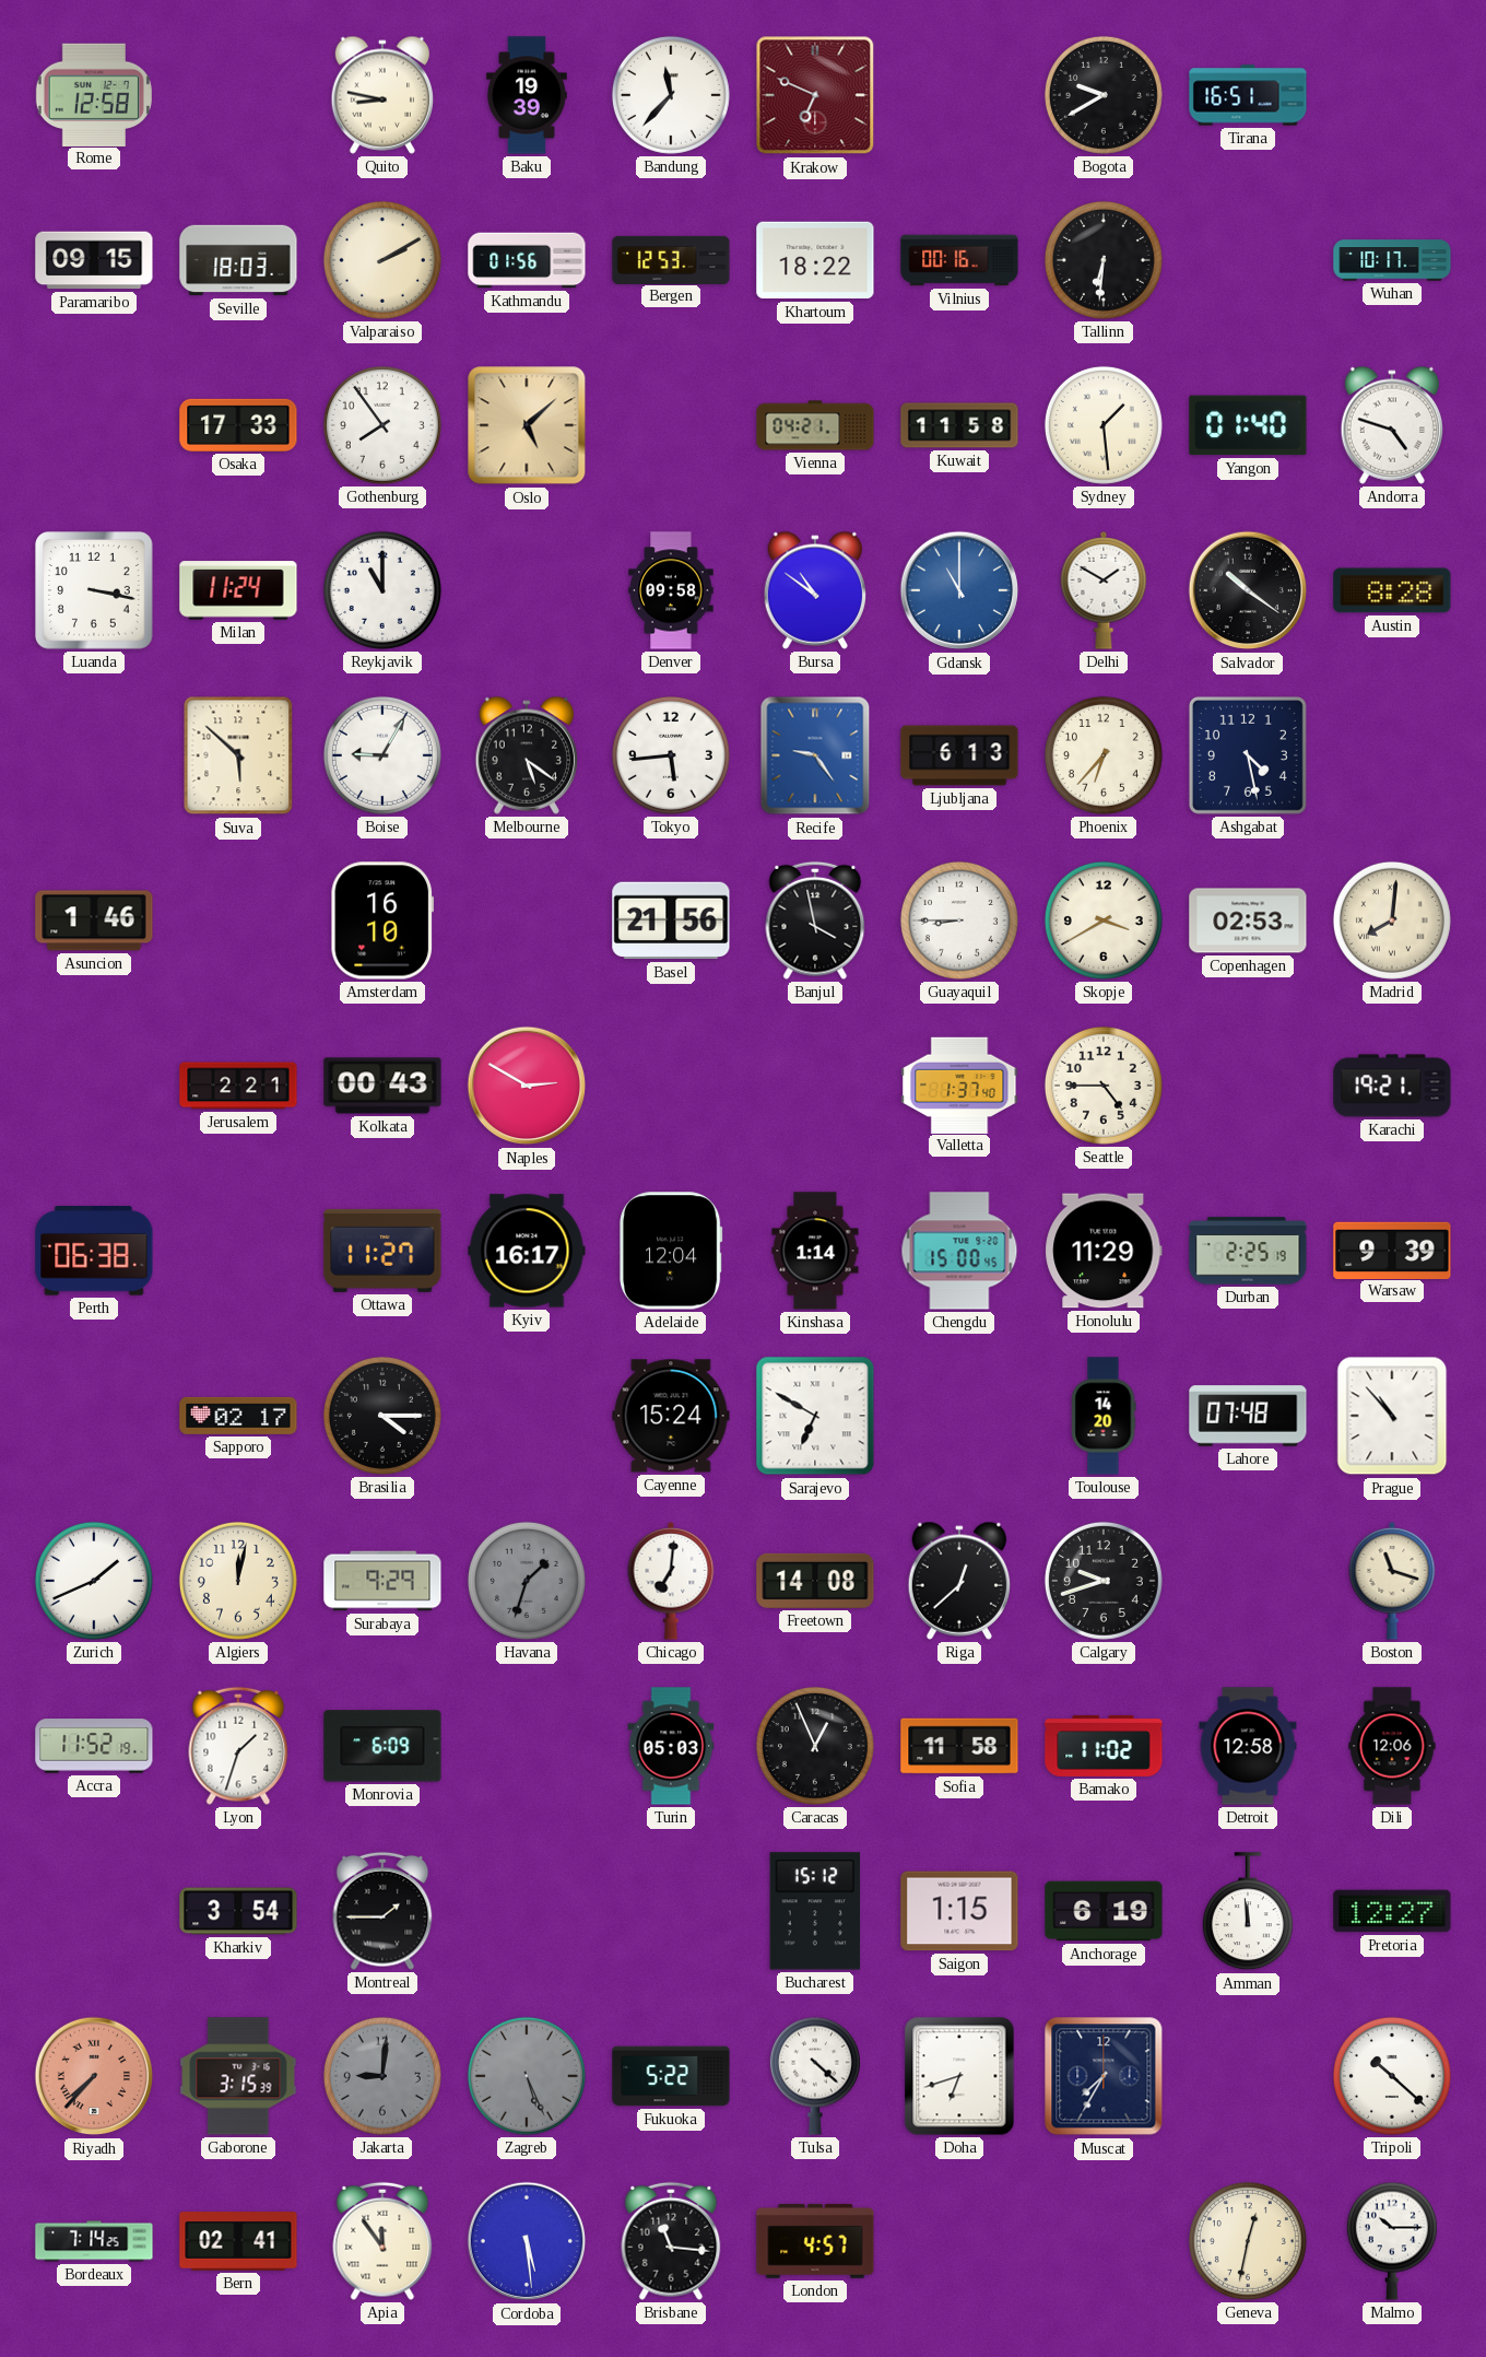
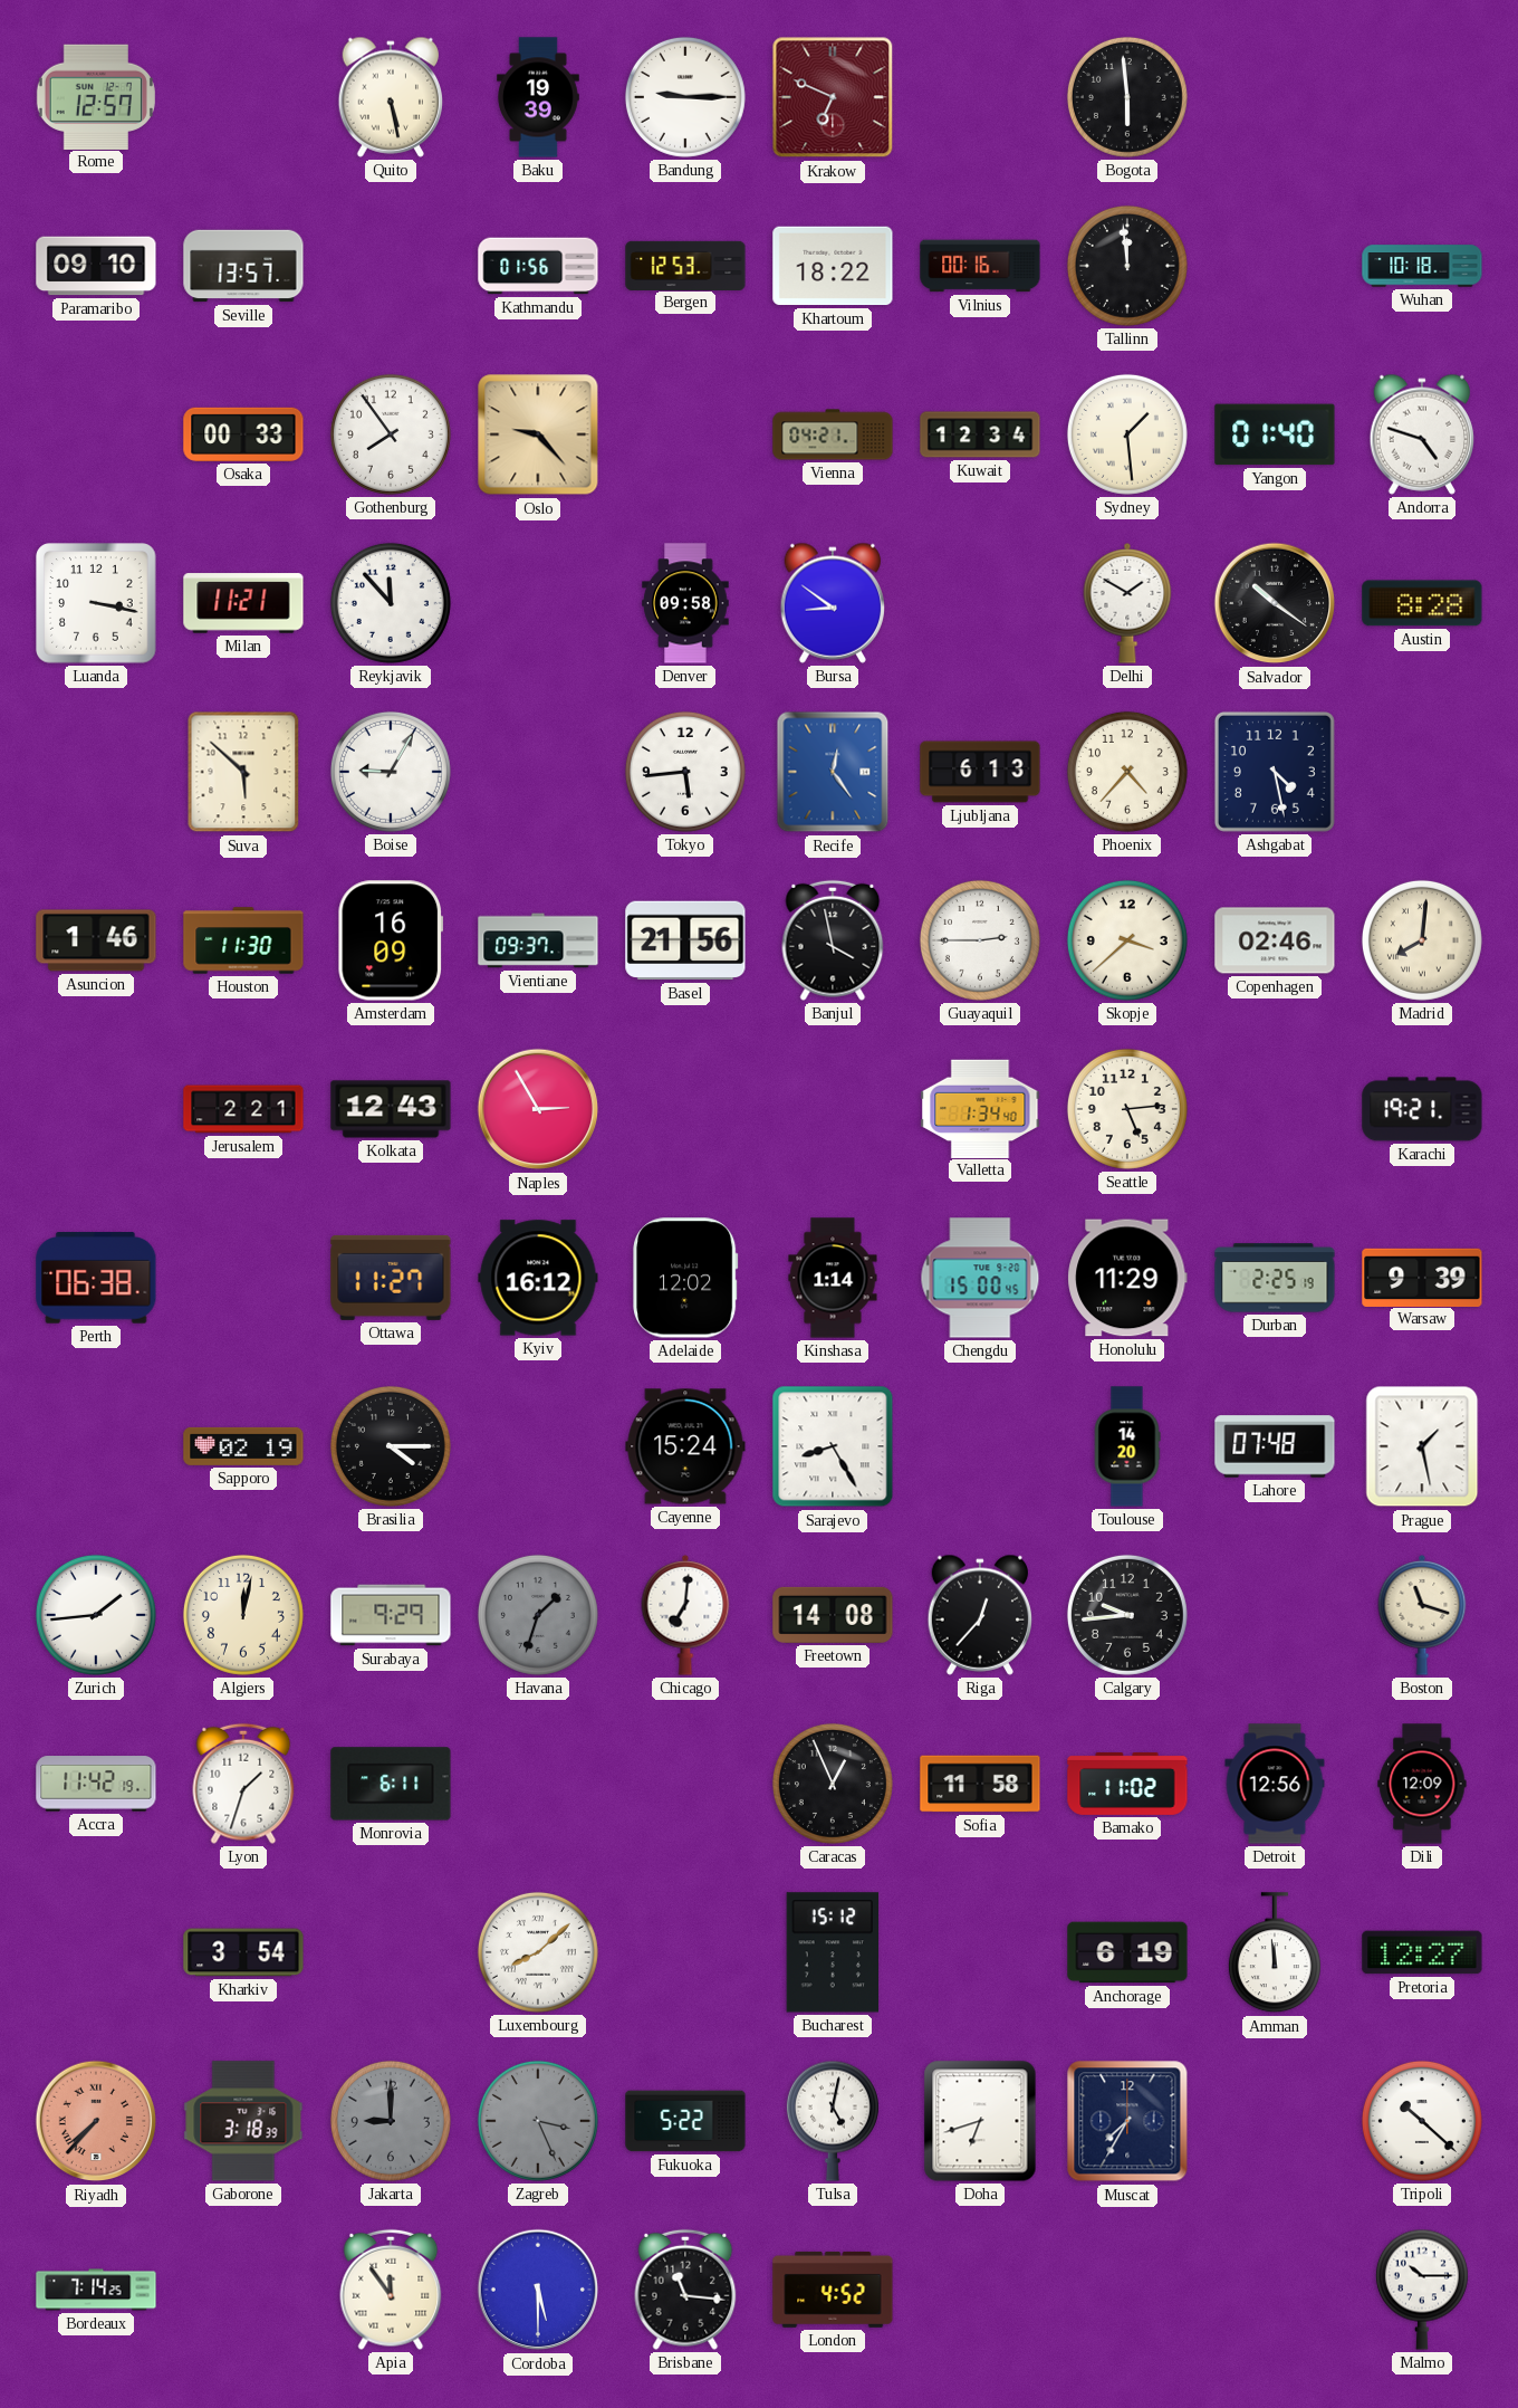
Rome: 12:58 -> 12:57 (96, 96)
Quito: 8:47 -> 5:28 (391, 97)
Bandung: 11:37 -> 9:15 (685, 97)
Bogota: 9:40 -> 5:59 (1127, 97)
Tirana: 16:51 -> none (1248, 95)
Paramaribo: 09:15 -> 09:10 (96, 266)
Seville: 18:03 -> 13:57 (243, 266)
Valparaiso: 2:10 -> none (382, 260)
Tallinn: 6:31 -> 11:59 (1127, 266)
Wuhan: 10:17 -> 10:18 (1422, 266)
Osaka: 17:33 -> 00:33 (243, 434)
Oslo: 5:08 -> 9:23 (538, 434)
Kuwait: 11:58 -> 12:34 (980, 434)
Milan: 11:24 -> 11:21 (243, 603)
Reykjavik: 11:00 -> 11:53 (391, 603)
Bursa: 10:51 -> 8:51 (833, 603)
Gdansk: 11:00 -> none (959, 590)
Melbourne: 5:21 -> none (527, 755)
Recife: 9:24 -> 12:24 (833, 772)
Phoenix: 6:37 -> 4:37 (1127, 772)
Houston: none -> 11:30 (243, 940)
Amsterdam: 16:10 -> 16:09 (391, 940)
Vientiane: none -> 09:37 (538, 940)
Guayaquil: 8:45 -> 2:45 (980, 940)
Skopje: 3:40 -> 3:38 (1127, 940)
Copenhagen: 02:53 -> 02:46 (1275, 940)
Kolkata: 00:43 -> 12:43 (391, 1109)
Naples: 2:50 -> 2:55 (538, 1109)
Valletta: 1:37 -> 1:34 (980, 1108)
Seattle: 4:45 -> 5:14 (1127, 1109)
Kyiv: 16:17 -> 16:12 (538, 1278)
Adelaide: 12:04 -> 12:02 (685, 1278)
Sapporo: 02:17 -> 02:19 (243, 1446)
Sarajevo: 6:50 -> 8:25 (833, 1446)
Prague: 10:53 -> 1:28 (1422, 1446)
Zurich: 1:41 -> 1:44 (96, 1615)
Riga: 12:38 -> 12:37 (980, 1615)
Calgary: 9:42 -> 9:44 (1127, 1615)
Accra: 11:52 -> 11:42 (96, 1784)
Monrovia: 6:09 -> 6:11 (391, 1784)
Turin: 05:03 -> none (671, 1746)
Detroit: 12:58 -> 12:56 (1275, 1784)
Dili: 12:06 -> 12:09 (1422, 1784)
Montreal: 1:45 -> none (382, 1911)
Luxembourg: none -> 8:08 (538, 1952)
Saigon: 1:15 -> none (959, 1911)
Gaborone: 3:15 -> 3:18 (243, 2121)
Jakarta: 9:01 -> 9:00 (391, 2121)
Zagreb: 5:26 -> 3:26 (538, 2121)
Tulsa: 4:22 -> 5:02 (833, 2121)
Bern: 02:41 -> none (238, 2241)
Cordoba: 5:29 -> 5:30 (538, 2290)
London: 4:57 -> 4:52 (833, 2290)
Geneva: 12:32 -> none (1248, 2241)
